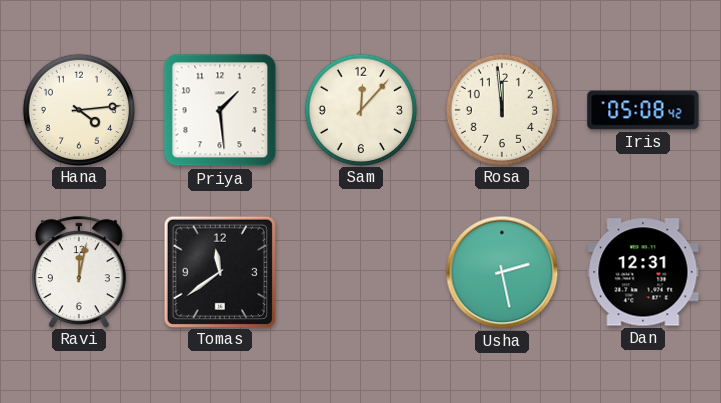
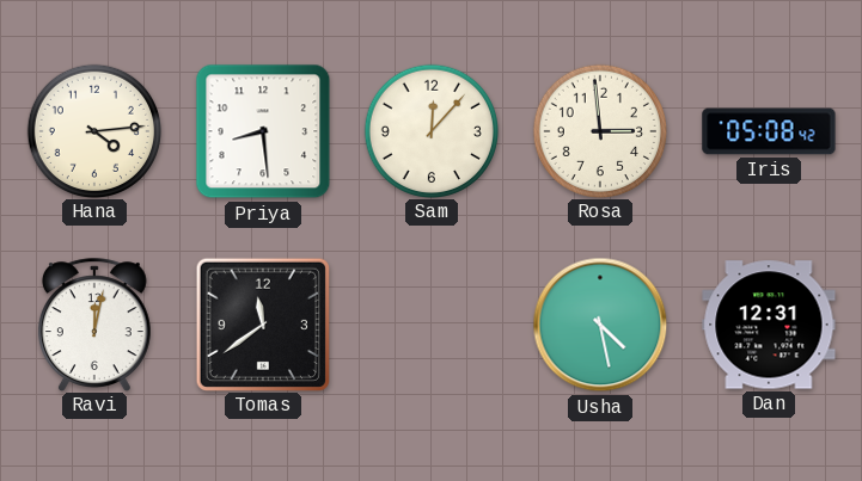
Priya: 1:29 -> 8:29 (263, 131)
Rosa: 11:59 -> 2:59 (599, 130)
Usha: 2:28 -> 4:28 (600, 325)
